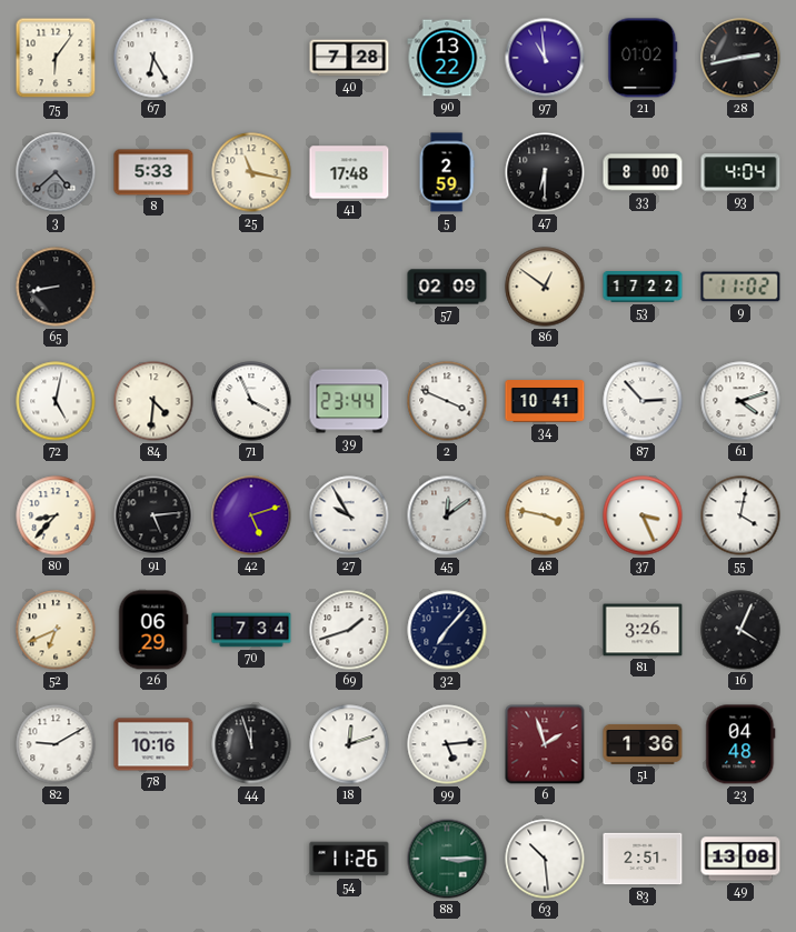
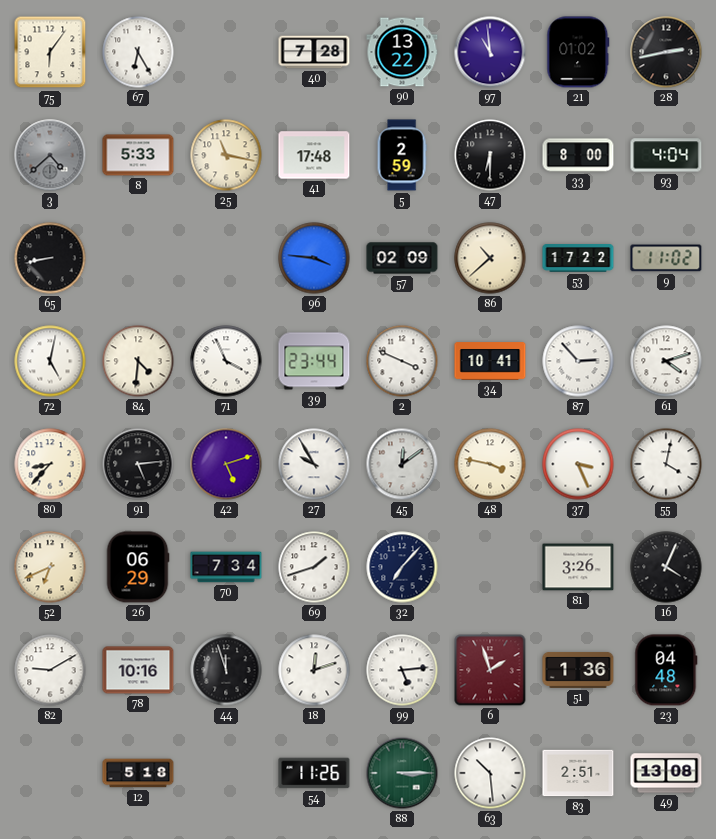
96: none -> 3:46 (314, 258)
86: 12:51 -> 10:38 (490, 258)
12: none -> 5:18 (138, 773)
